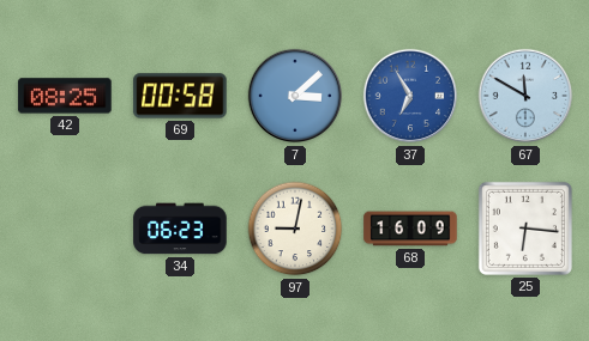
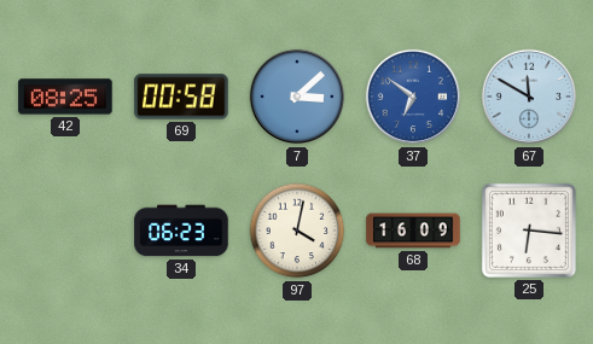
37: 6:55 -> 6:51 (413, 97)
97: 9:02 -> 4:02 (297, 231)
